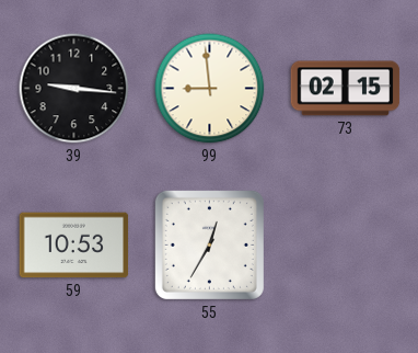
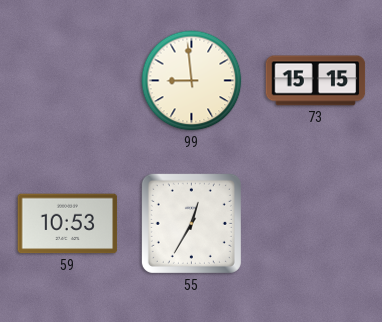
39: 9:16 -> none (74, 89)
73: 02:15 -> 15:15 (316, 81)
